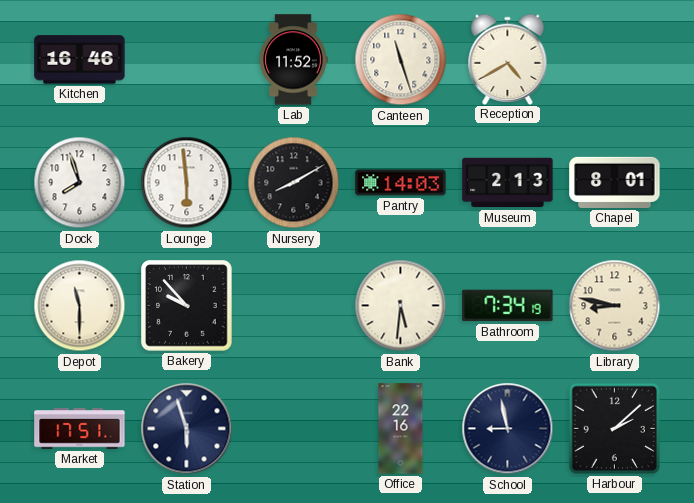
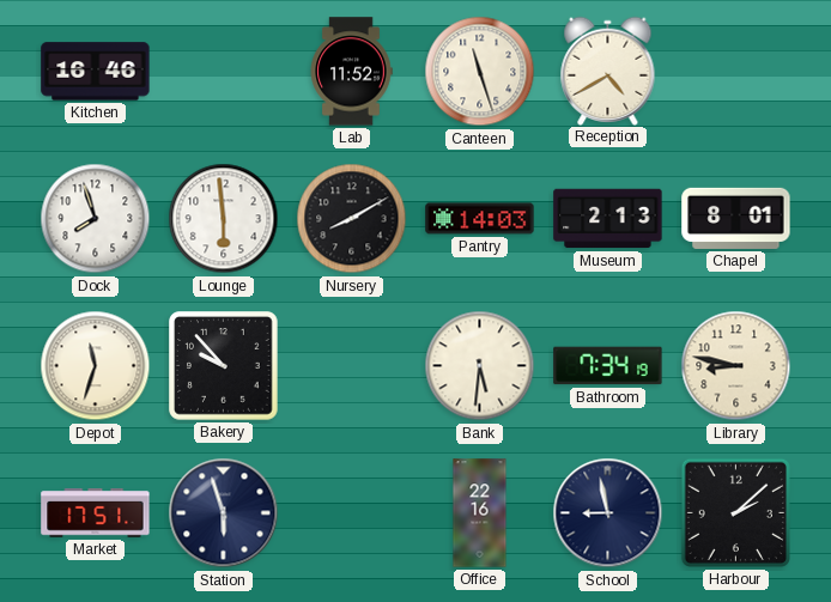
Depot: 11:30 -> 11:33 (96, 366)
